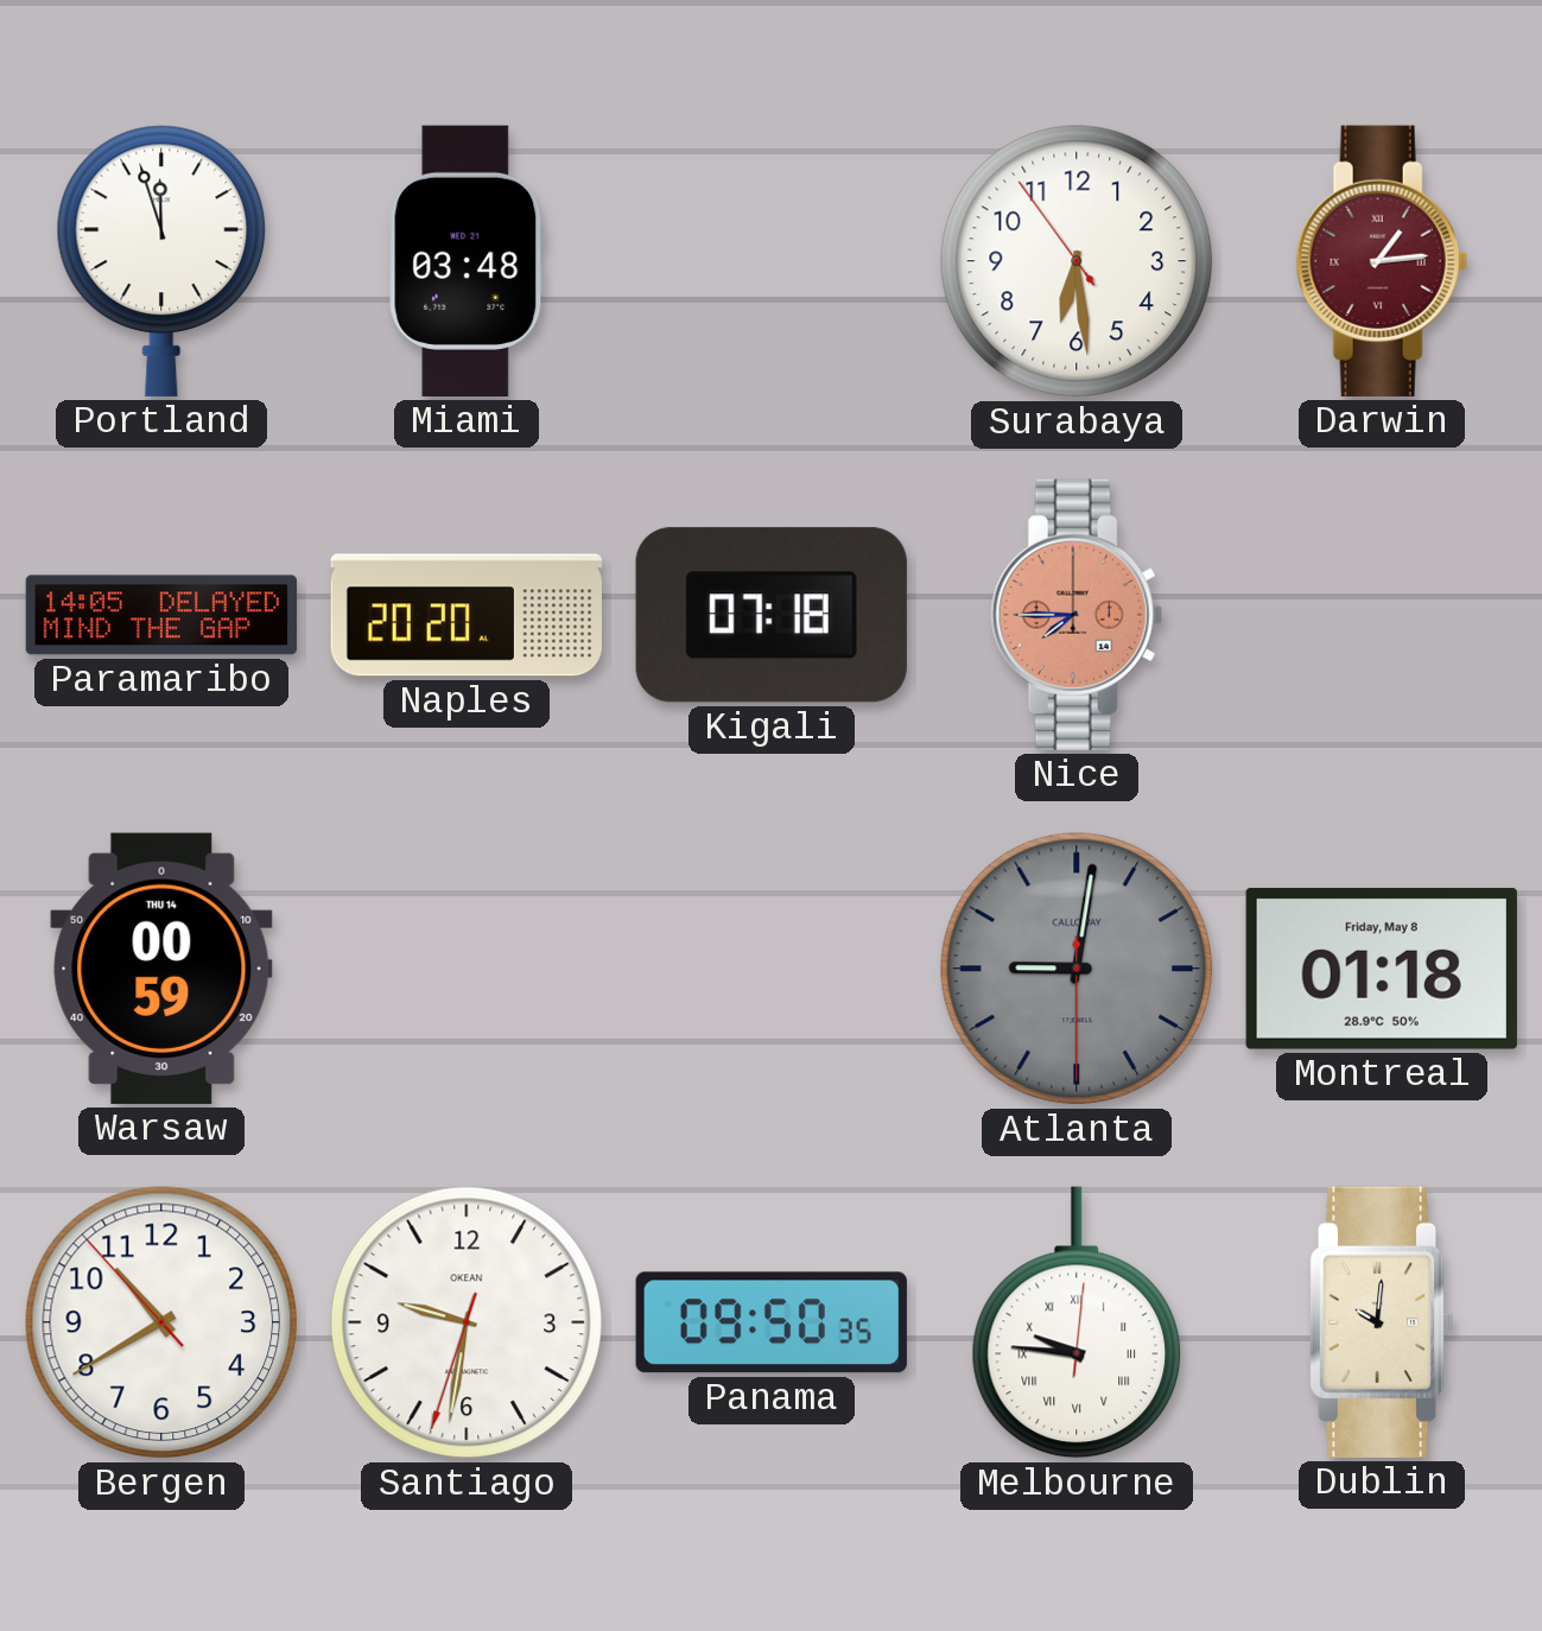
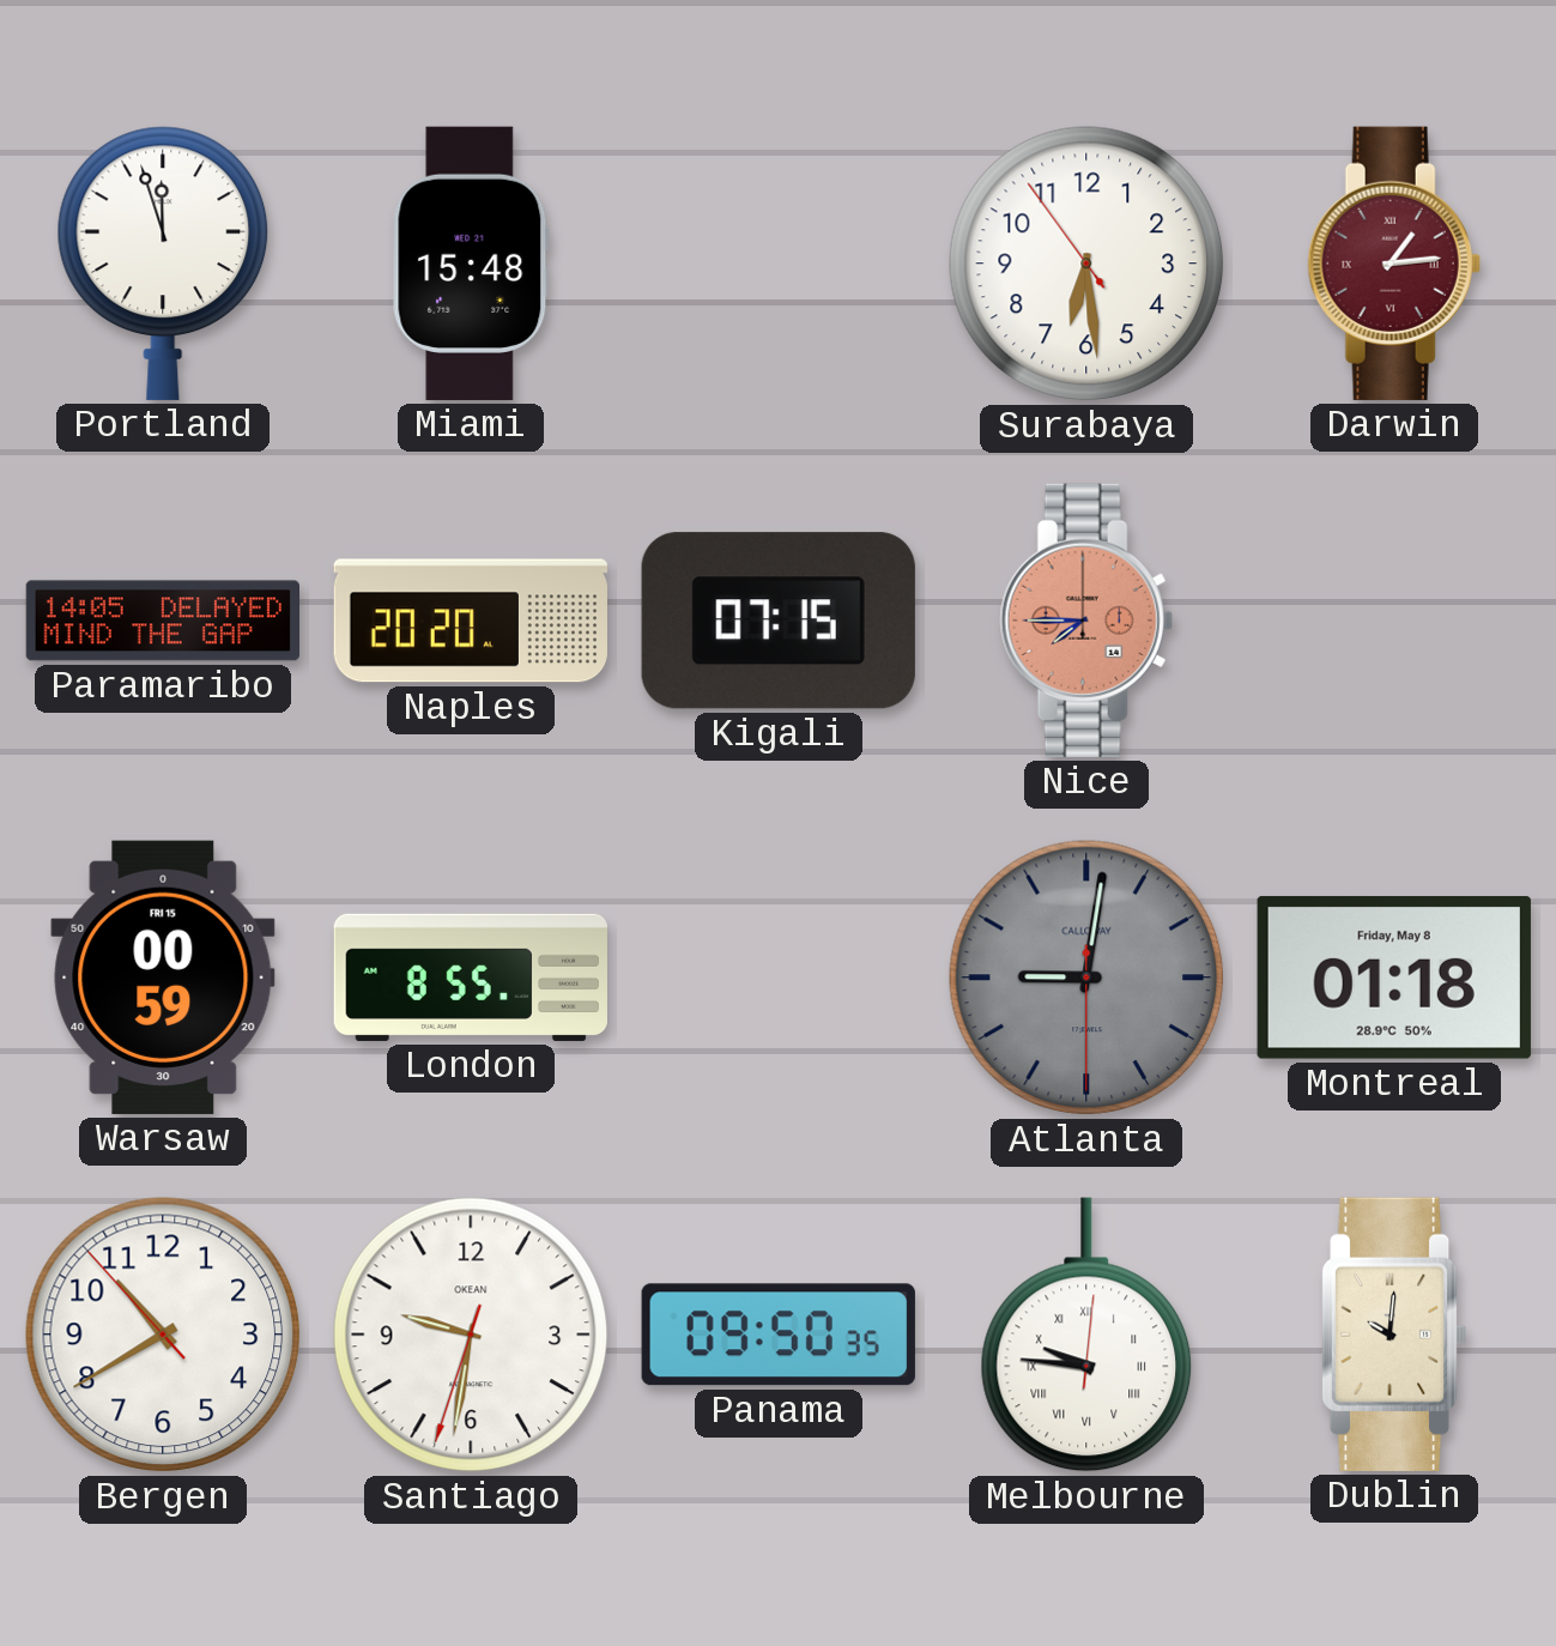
Miami: 03:48 -> 15:48 (471, 264)
Kigali: 07:18 -> 07:15 (779, 621)
Warsaw date: THU 14 -> FRI 15 (163, 978)
London: none -> 8:55 (471, 978)
